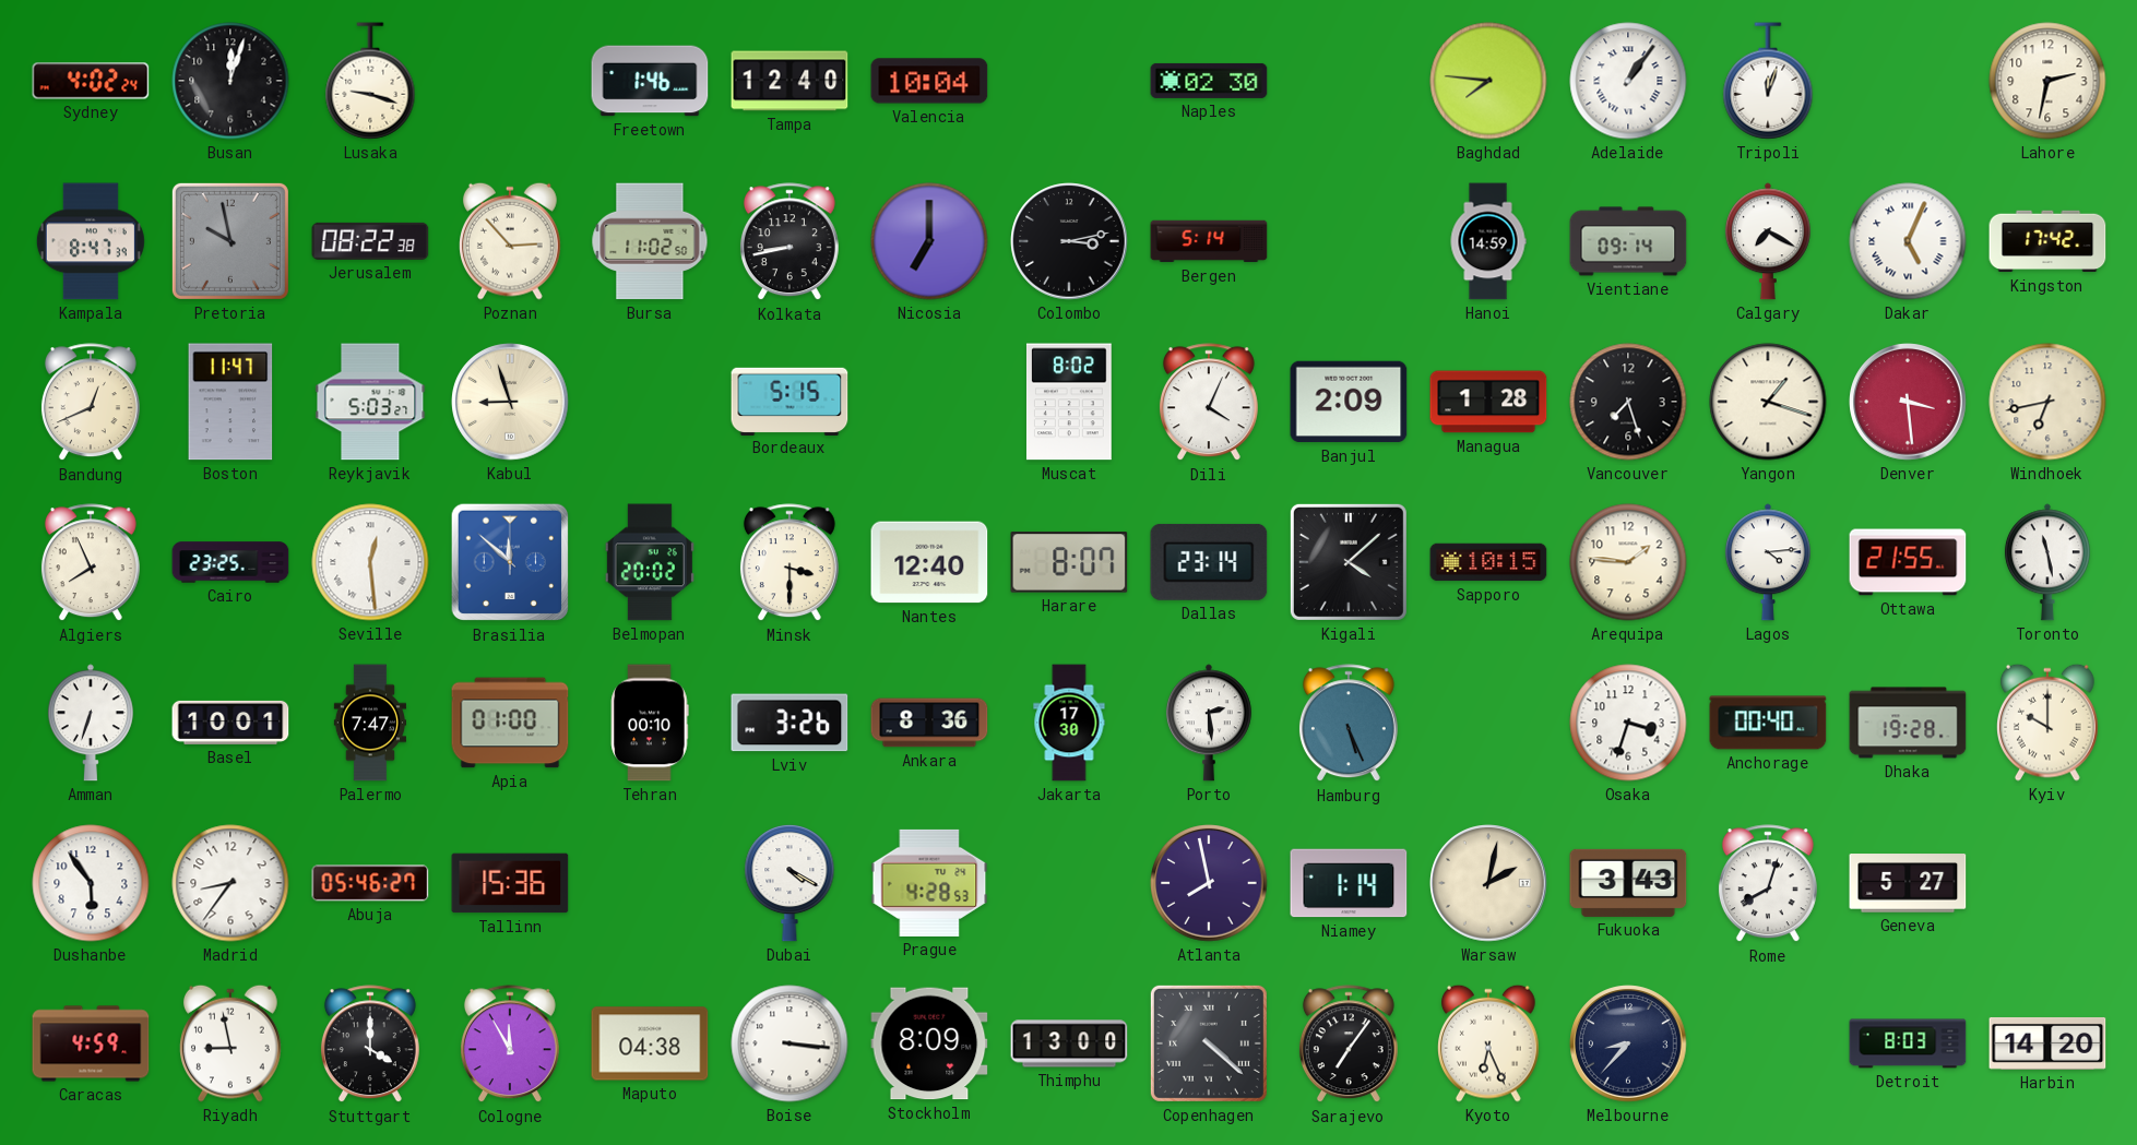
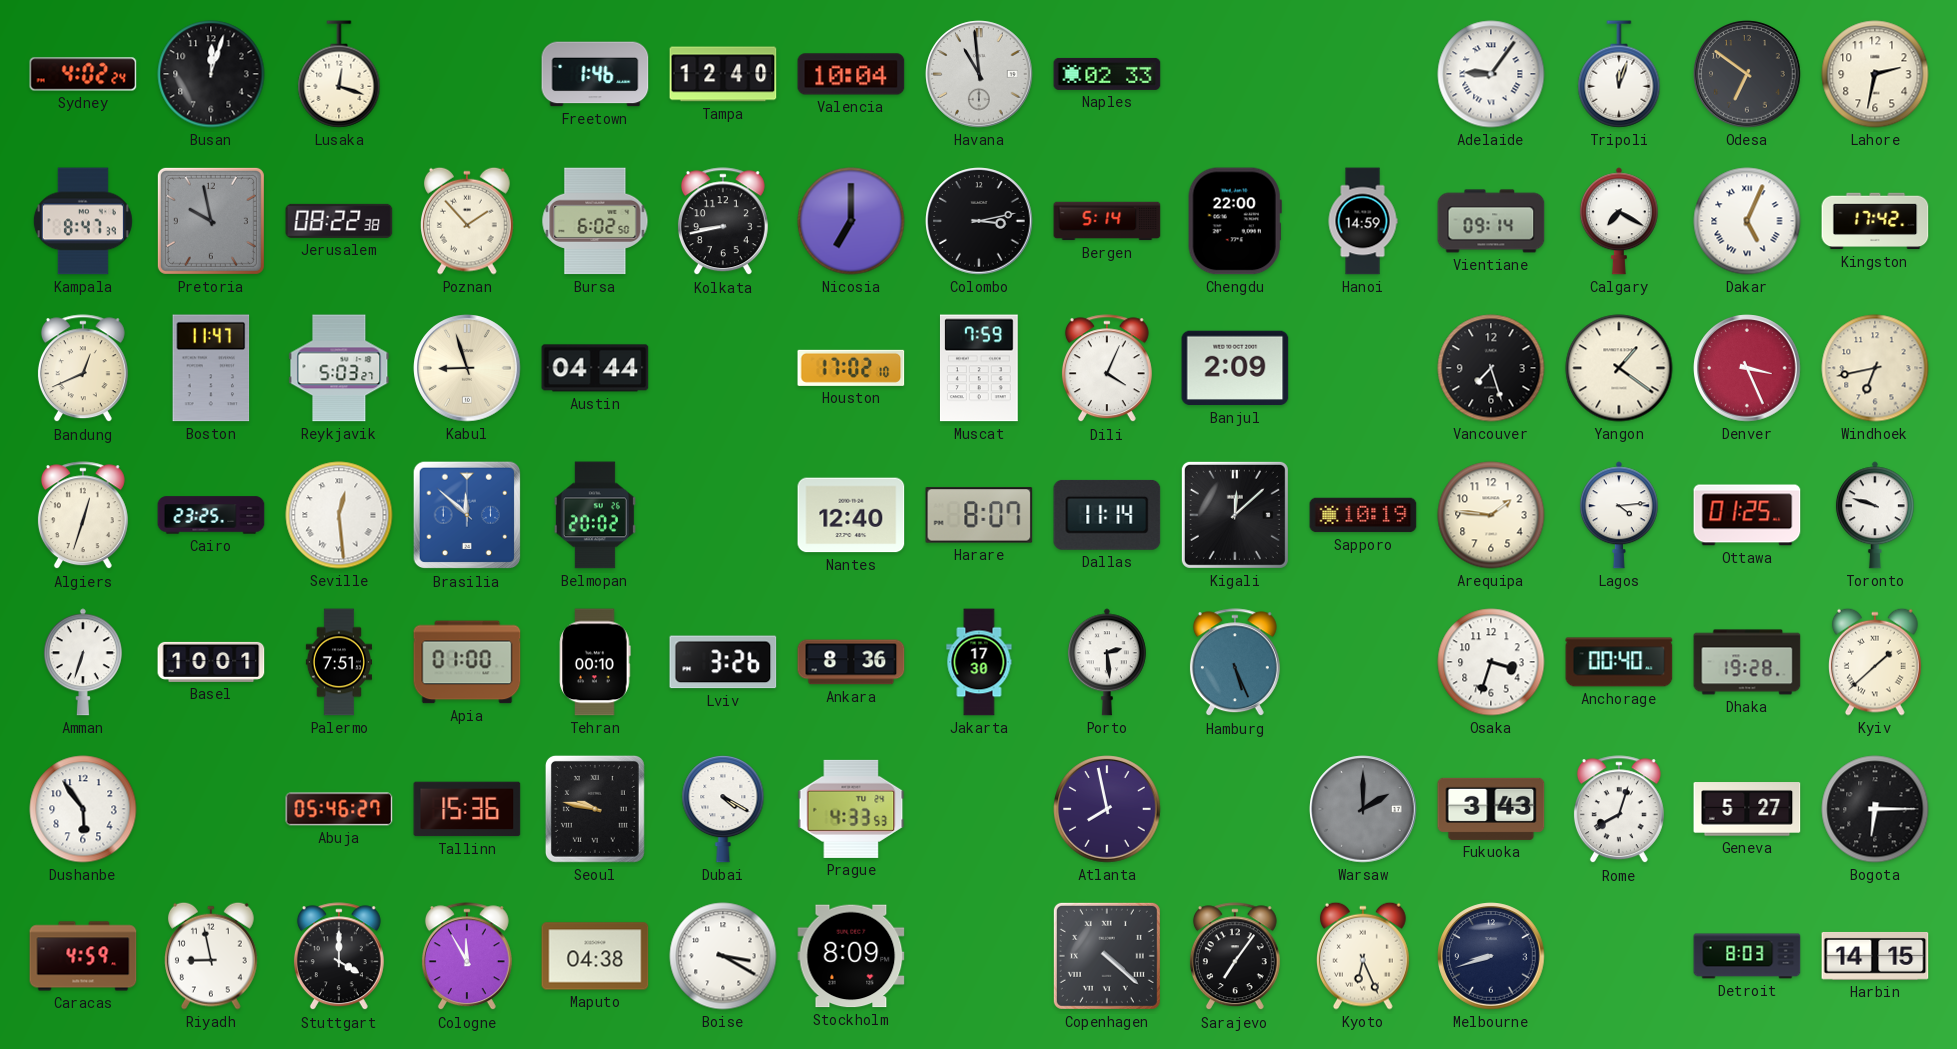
Lusaka: 9:18 -> 12:18 (339, 74)
Havana: none -> 10:59 (979, 74)
Naples: 02:30 -> 02:33 (1107, 74)
Baghdad: 7:46 -> none (1488, 81)
Adelaide: 1:06 -> 9:06 (1491, 74)
Odesa: none -> 6:51 (1747, 74)
Poznan: 2:53 -> 1:53 (468, 221)
Bursa: 11:02 -> 6:02 (595, 221)
Chengdu: none -> 22:00 (1235, 221)
Austin: none -> 04:44 (595, 368)
Bordeaux: 5:15 -> none (789, 401)
Houston: none -> 17:02 (851, 368)
Muscat: 8:02 -> 7:59 (979, 368)
Managua: 1:28 -> none (1488, 402)
Yangon: 1:18 -> 1:21 (1619, 368)
Denver: 3:29 -> 3:26 (1747, 368)
Algiers: 7:56 -> 12:33 (83, 516)
Minsk: 3:30 -> none (789, 563)
Dallas: 23:14 -> 11:14 (1107, 515)
Kigali: 4:08 -> 12:08 (1235, 515)
Sapporo: 10:15 -> 10:19 (1363, 515)
Ottawa: 21:55 -> 01:25 (1747, 515)
Toronto: 11:28 -> 9:48 (1875, 515)
Palermo: 7:47 -> 7:51 (338, 662)
Kyiv: 10:00 -> 1:38 (1876, 662)
Madrid: 8:36 -> none (230, 883)
Seoul: none -> 9:47 (595, 809)
Prague: 4:28 -> 4:33 (851, 809)
Niamey: 1:14 -> none (1349, 883)
Warsaw: 2:02 -> 2:00 (1363, 809)
Warsaw dial: cream -> grey (1363, 809)
Bogota: none -> 6:15 (1875, 809)
Boise: 3:16 -> 3:20 (723, 956)
Thimphu: 13:00 -> none (1069, 1043)
Melbourne: 8:37 -> 8:42 (1491, 956)
Harbin: 14:20 -> 14:15 (1875, 956)
